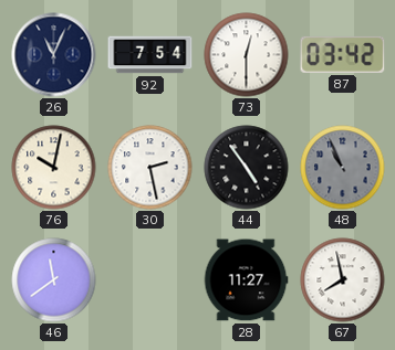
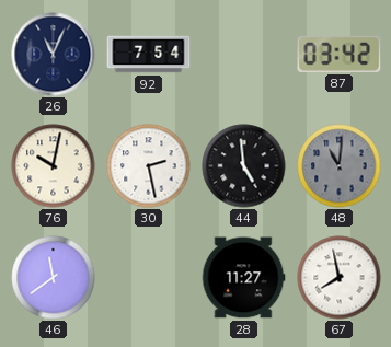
73: 12:30 -> none (247, 55)
44: 4:54 -> 4:59 (244, 166)
48: 10:56 -> 11:01 (340, 166)
